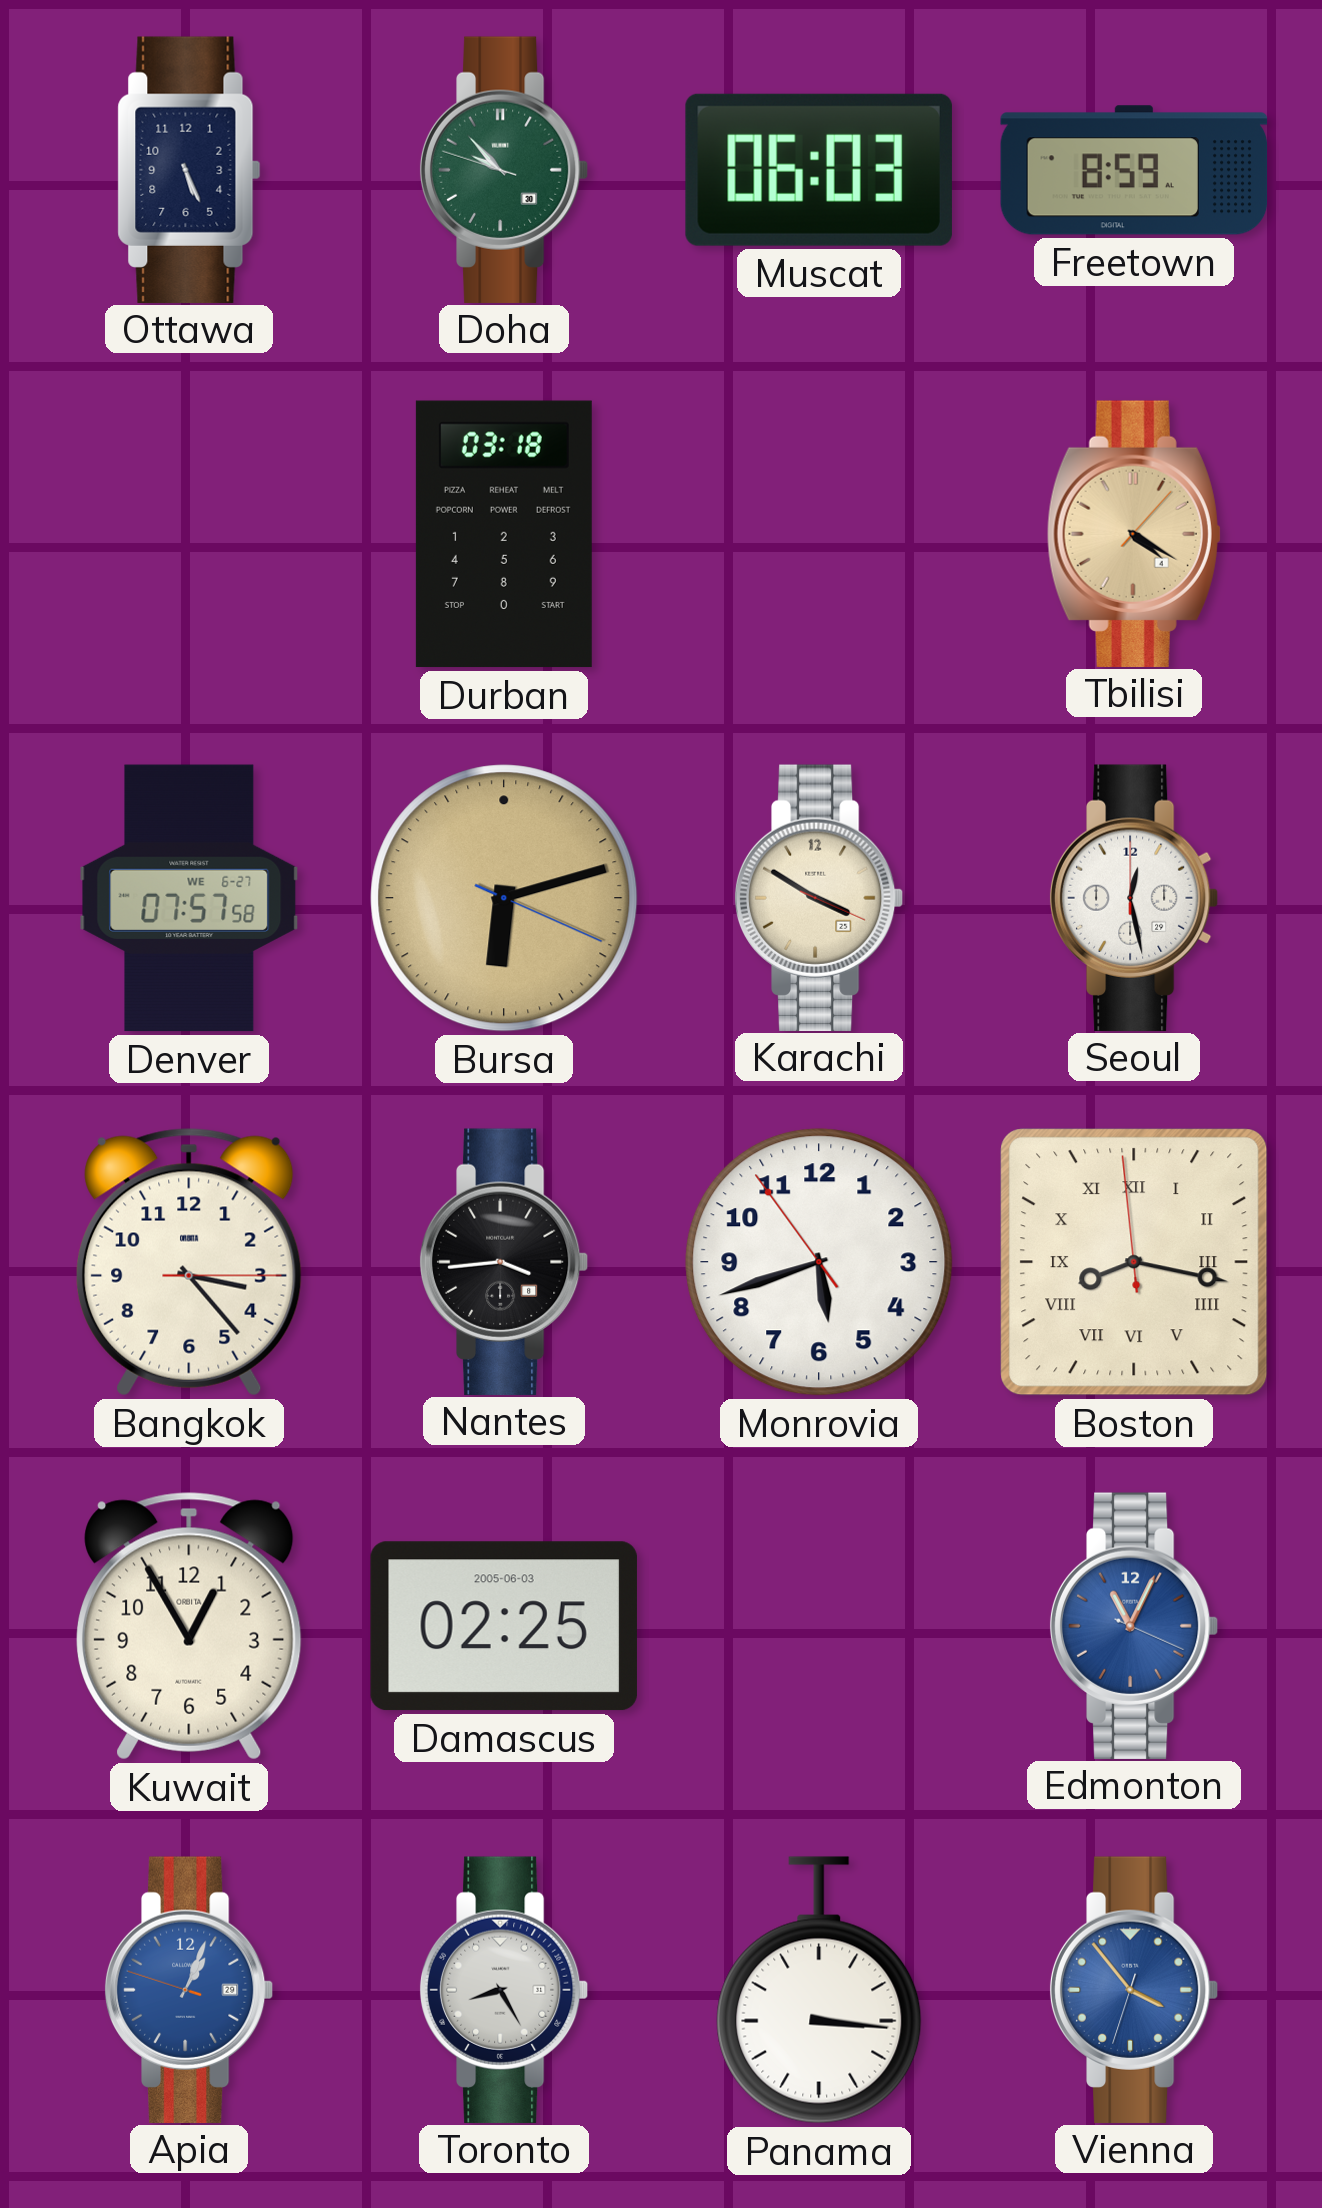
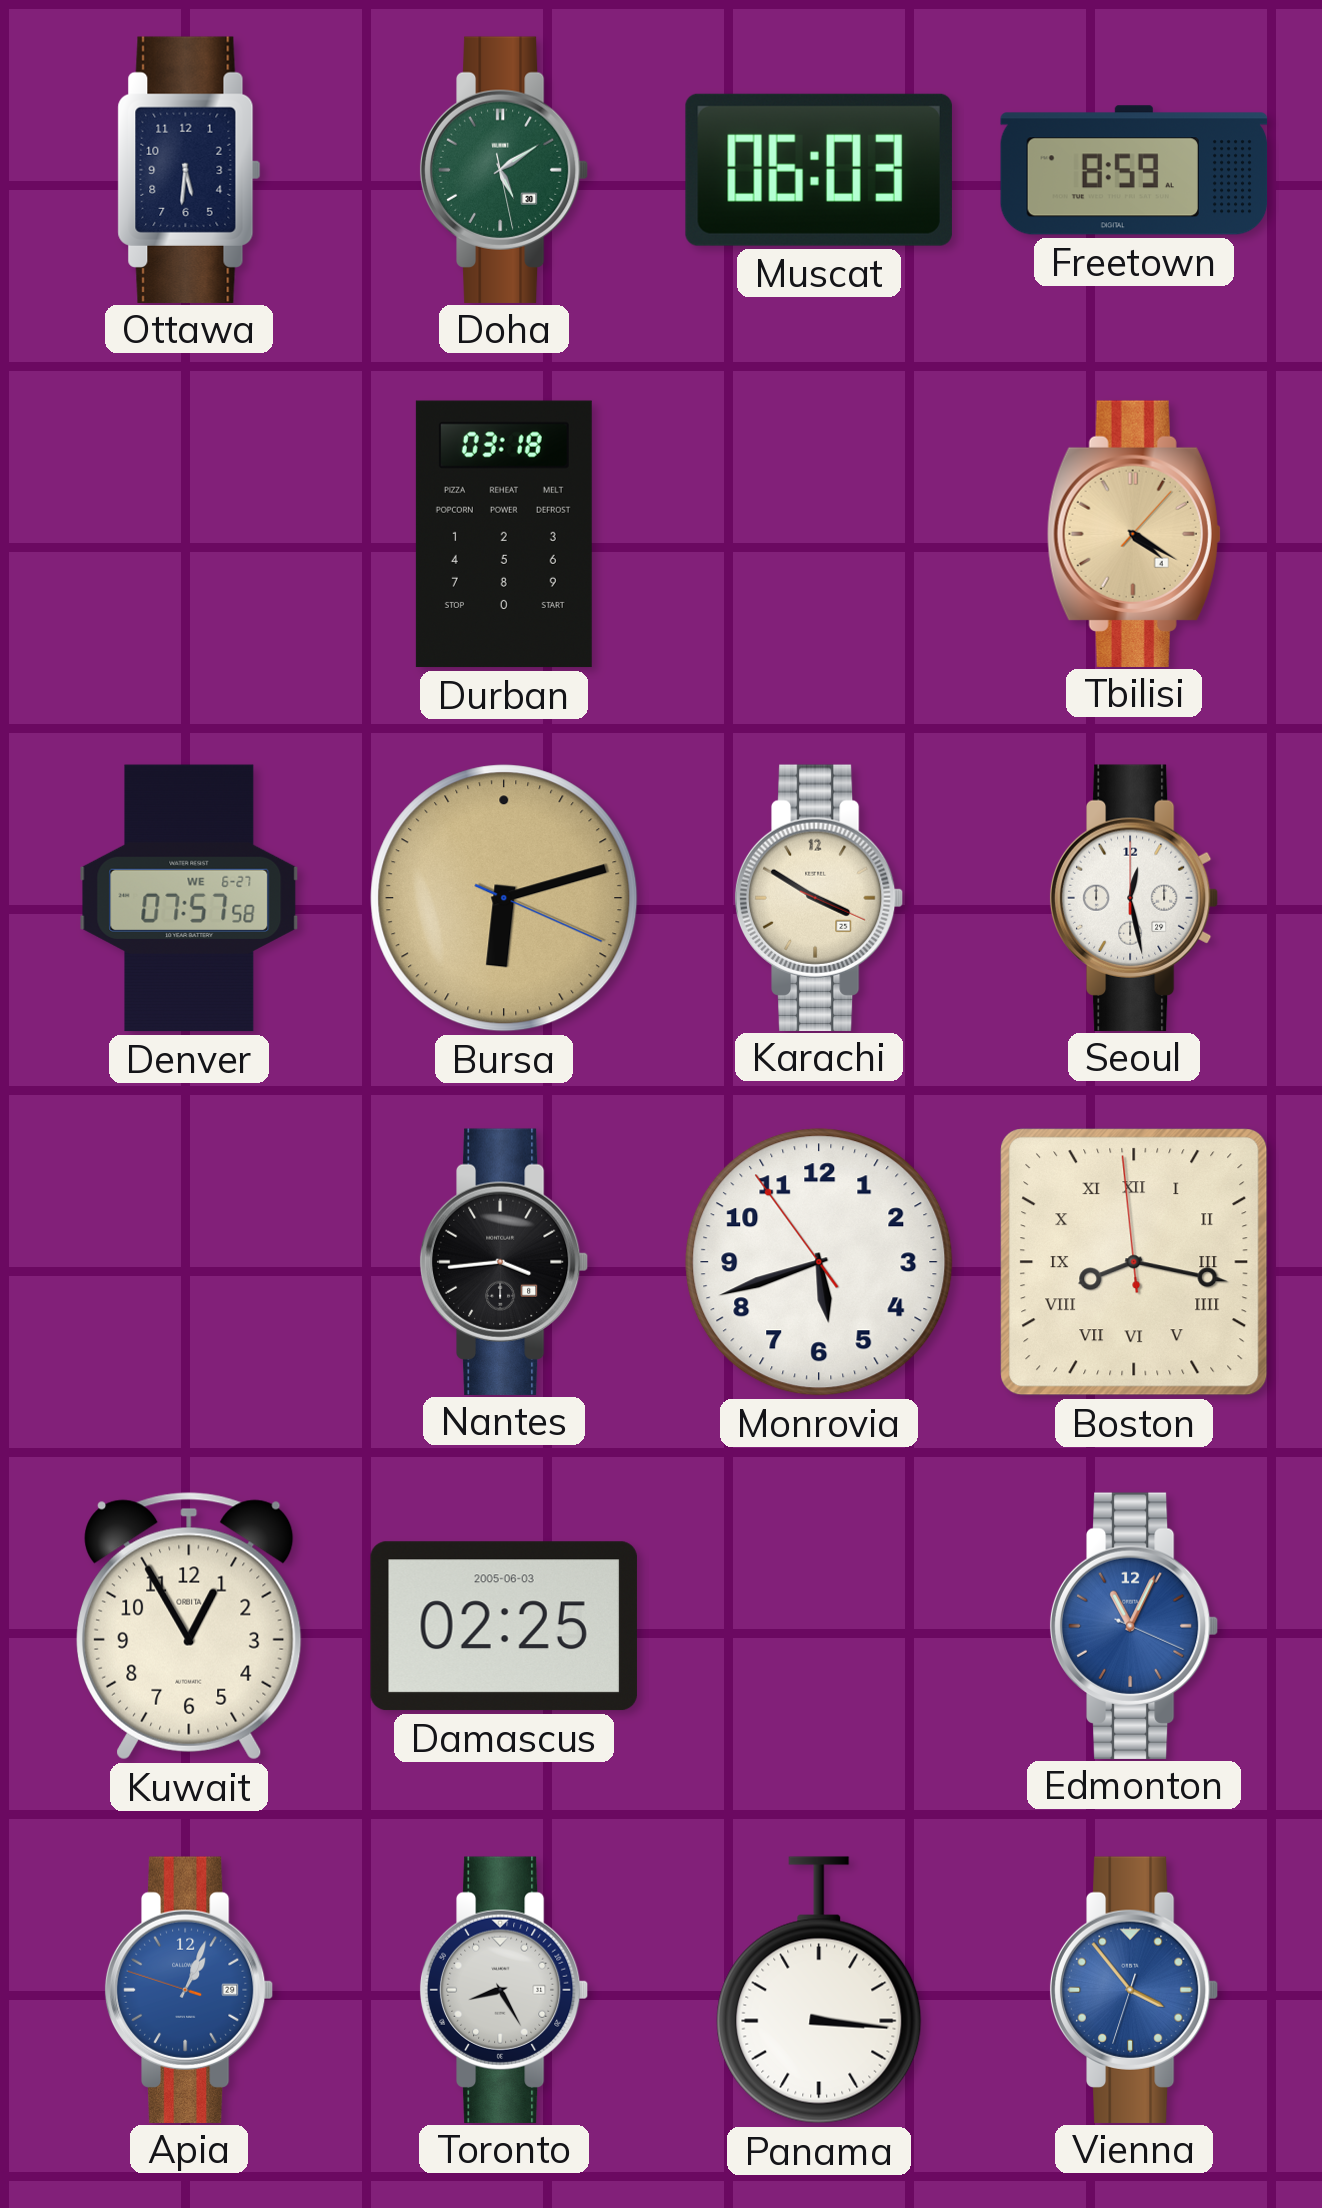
Ottawa: 5:26 -> 5:31 (189, 169)
Doha: 9:52 -> 5:09 (504, 169)
Bangkok: 3:23 -> none (189, 1262)
